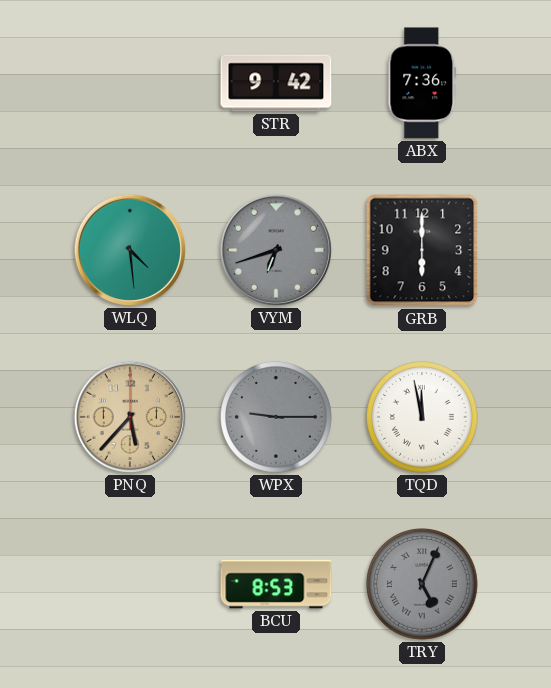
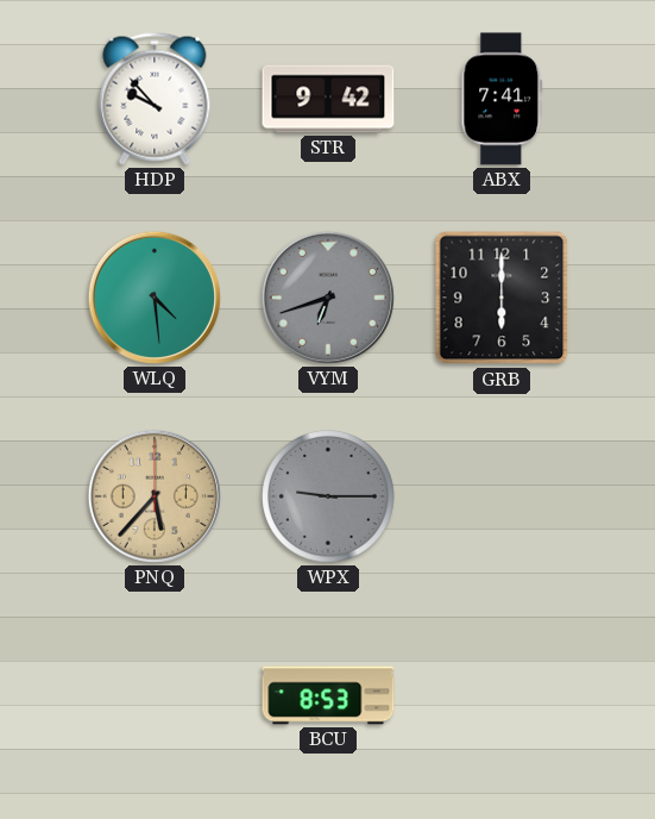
HDP: none -> 9:53 (155, 99)
ABX: 7:36 -> 7:41 (502, 99)
TQD: 11:58 -> none (422, 417)
TRY: 5:04 -> none (422, 584)
